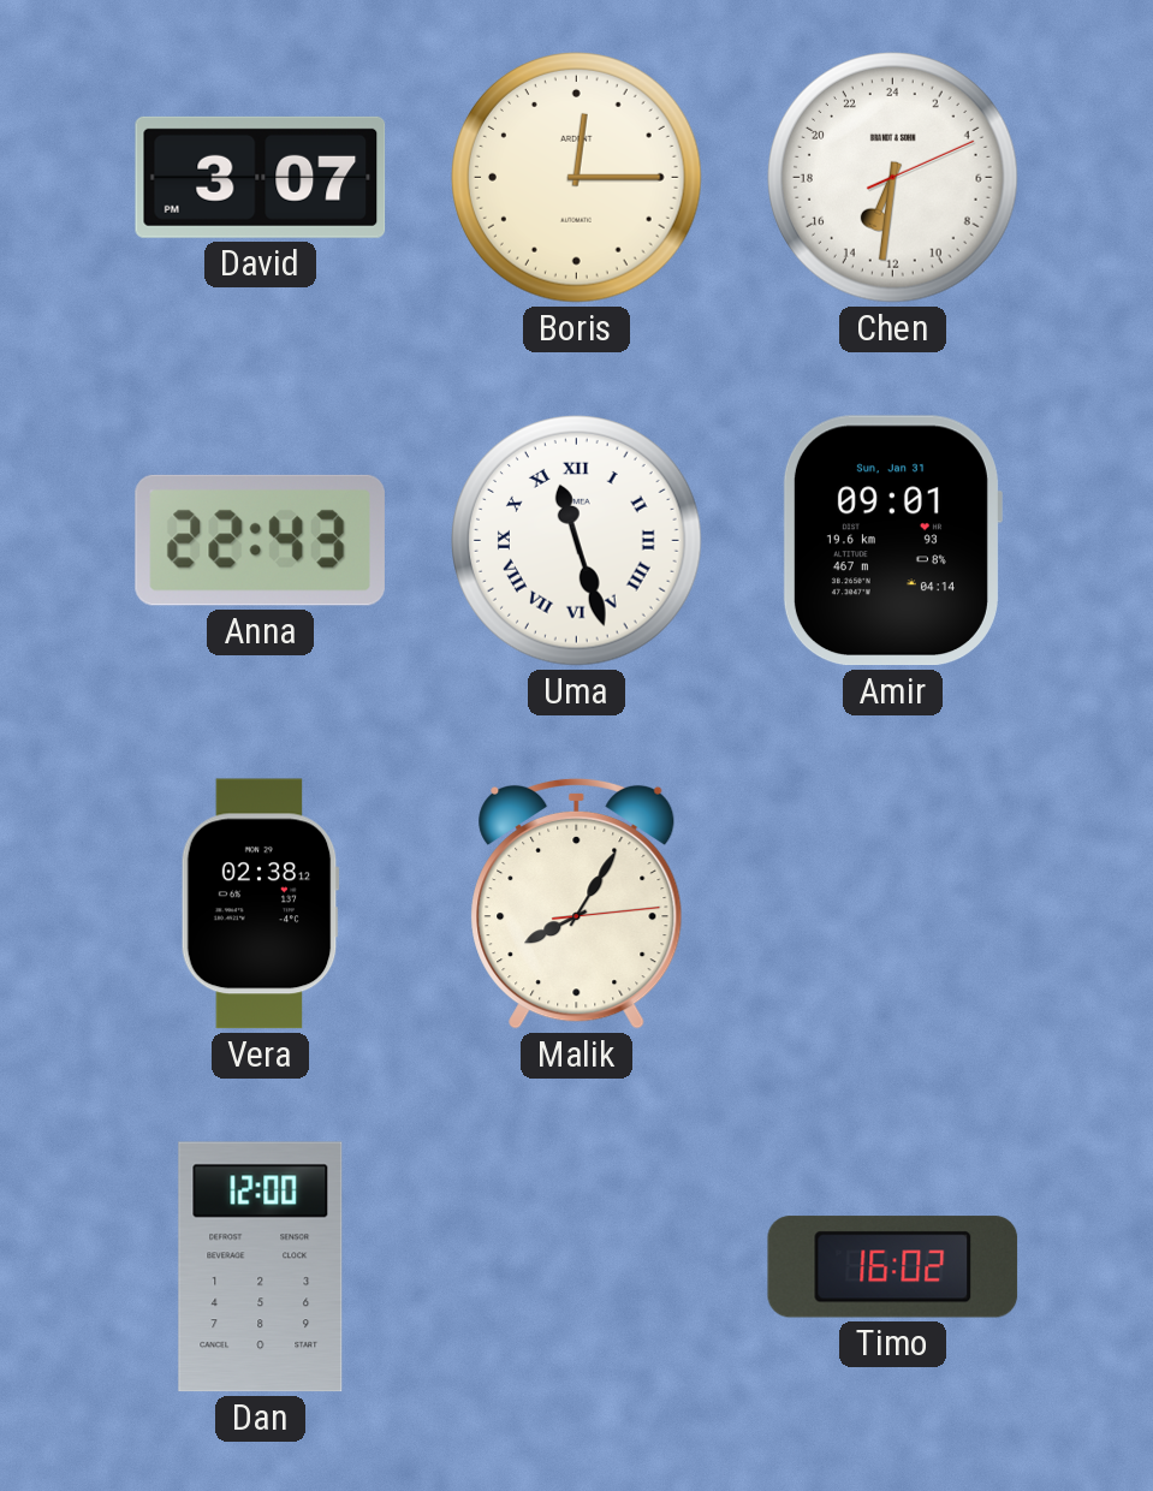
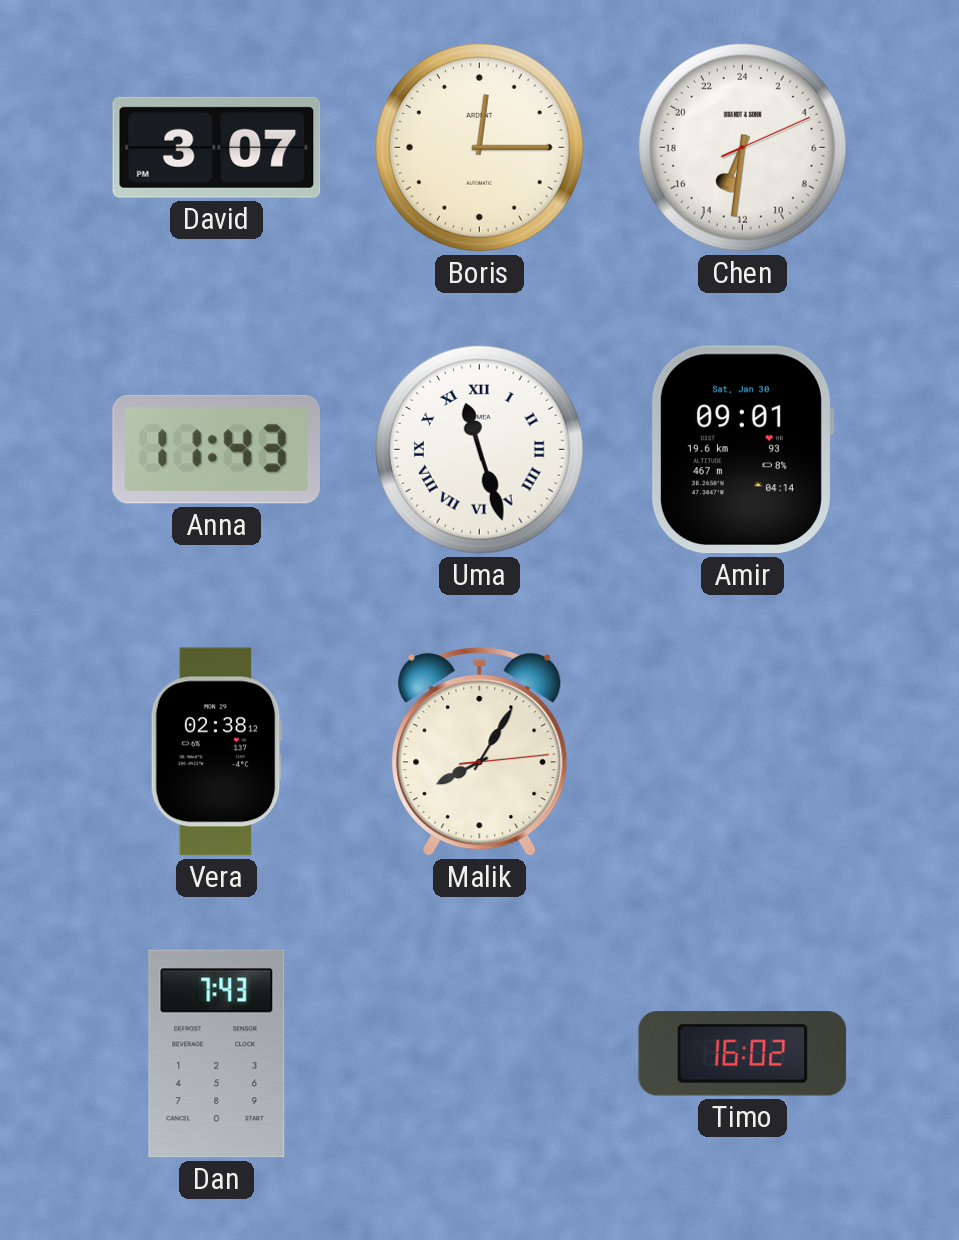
Anna: 22:43 -> 11:43 (216, 449)
Amir date: Sun, Jan 31 -> Sat, Jan 30 (742, 450)
Dan: 12:00 -> 7:43 (217, 1054)
